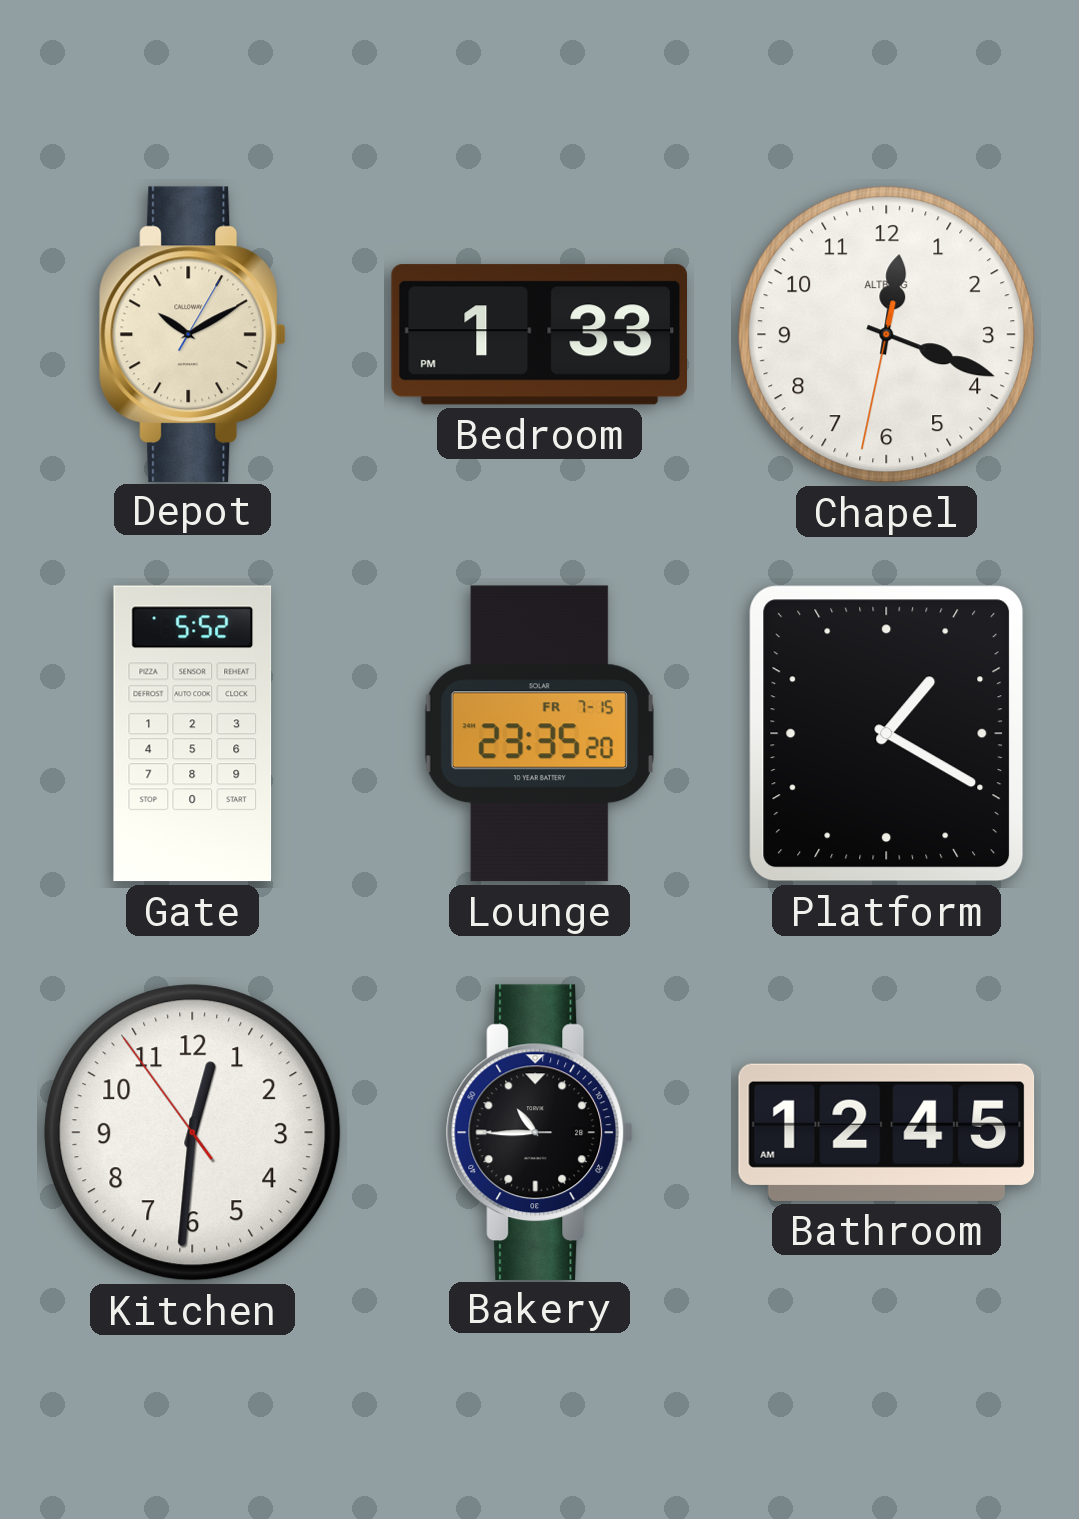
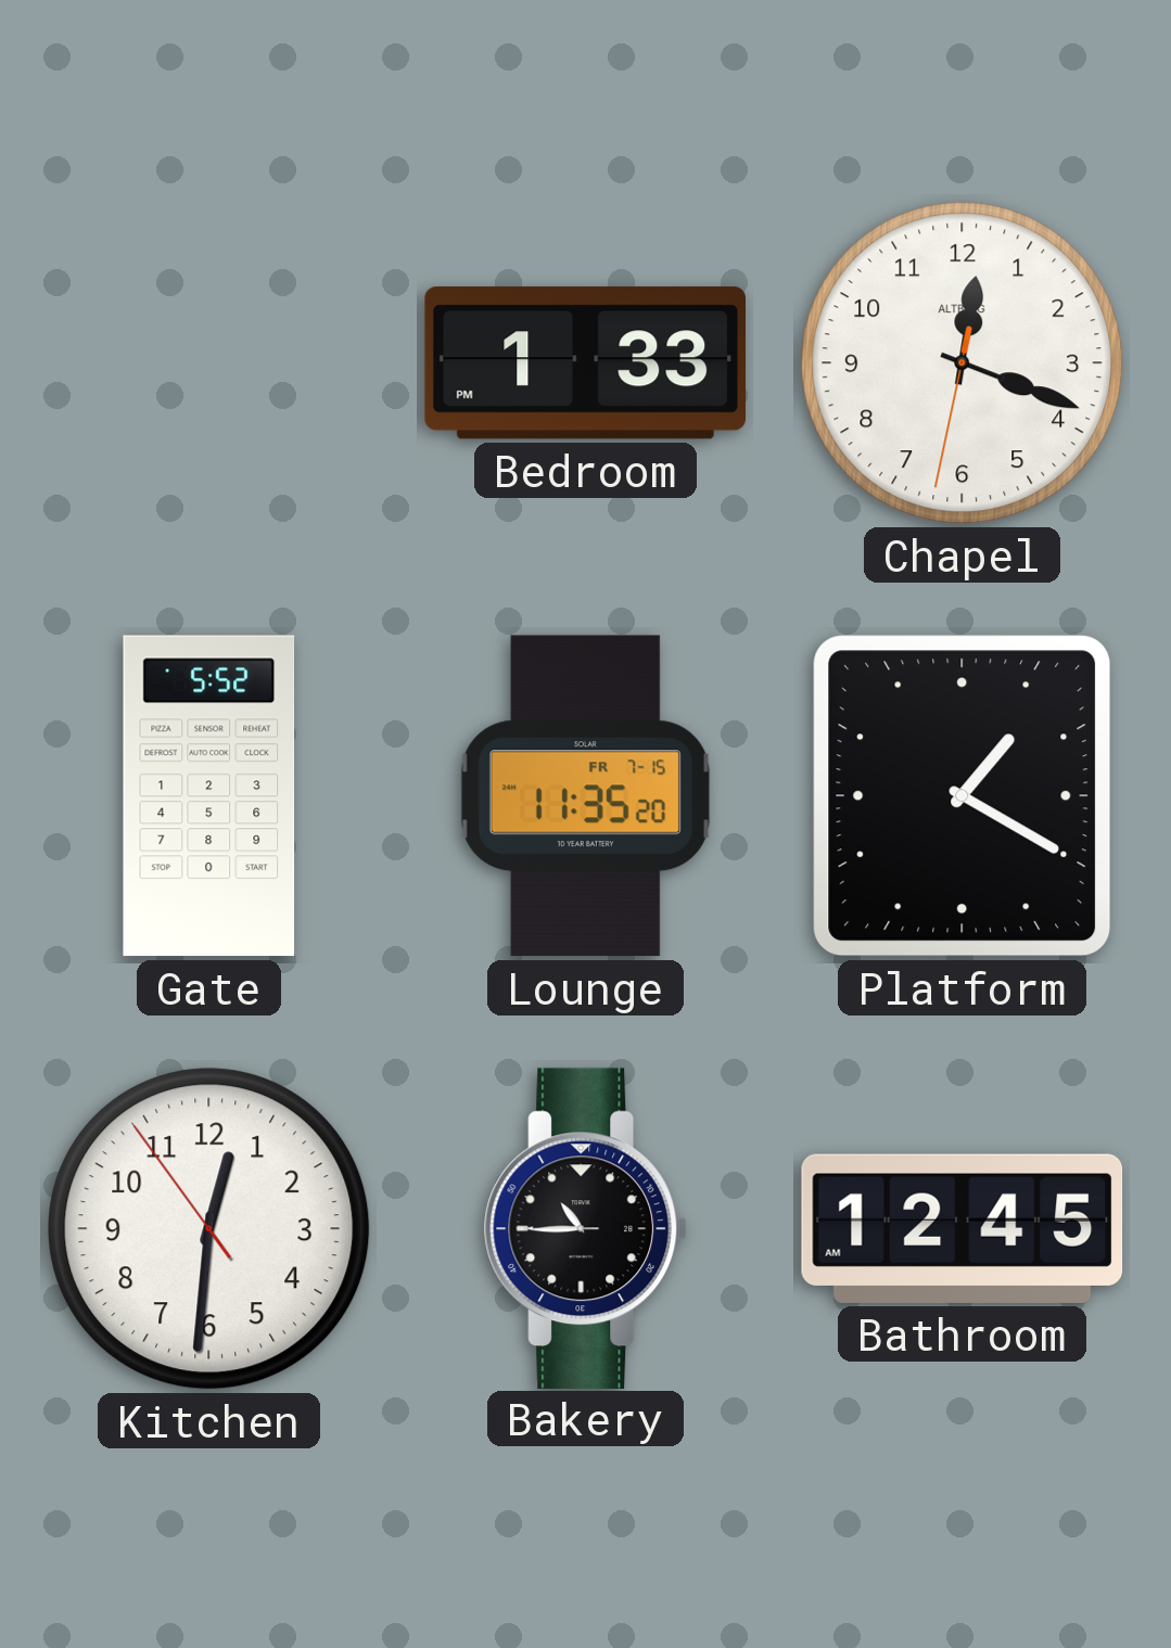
Depot: 10:10 -> none (193, 334)
Lounge: 23:35 -> 11:35 (585, 796)
